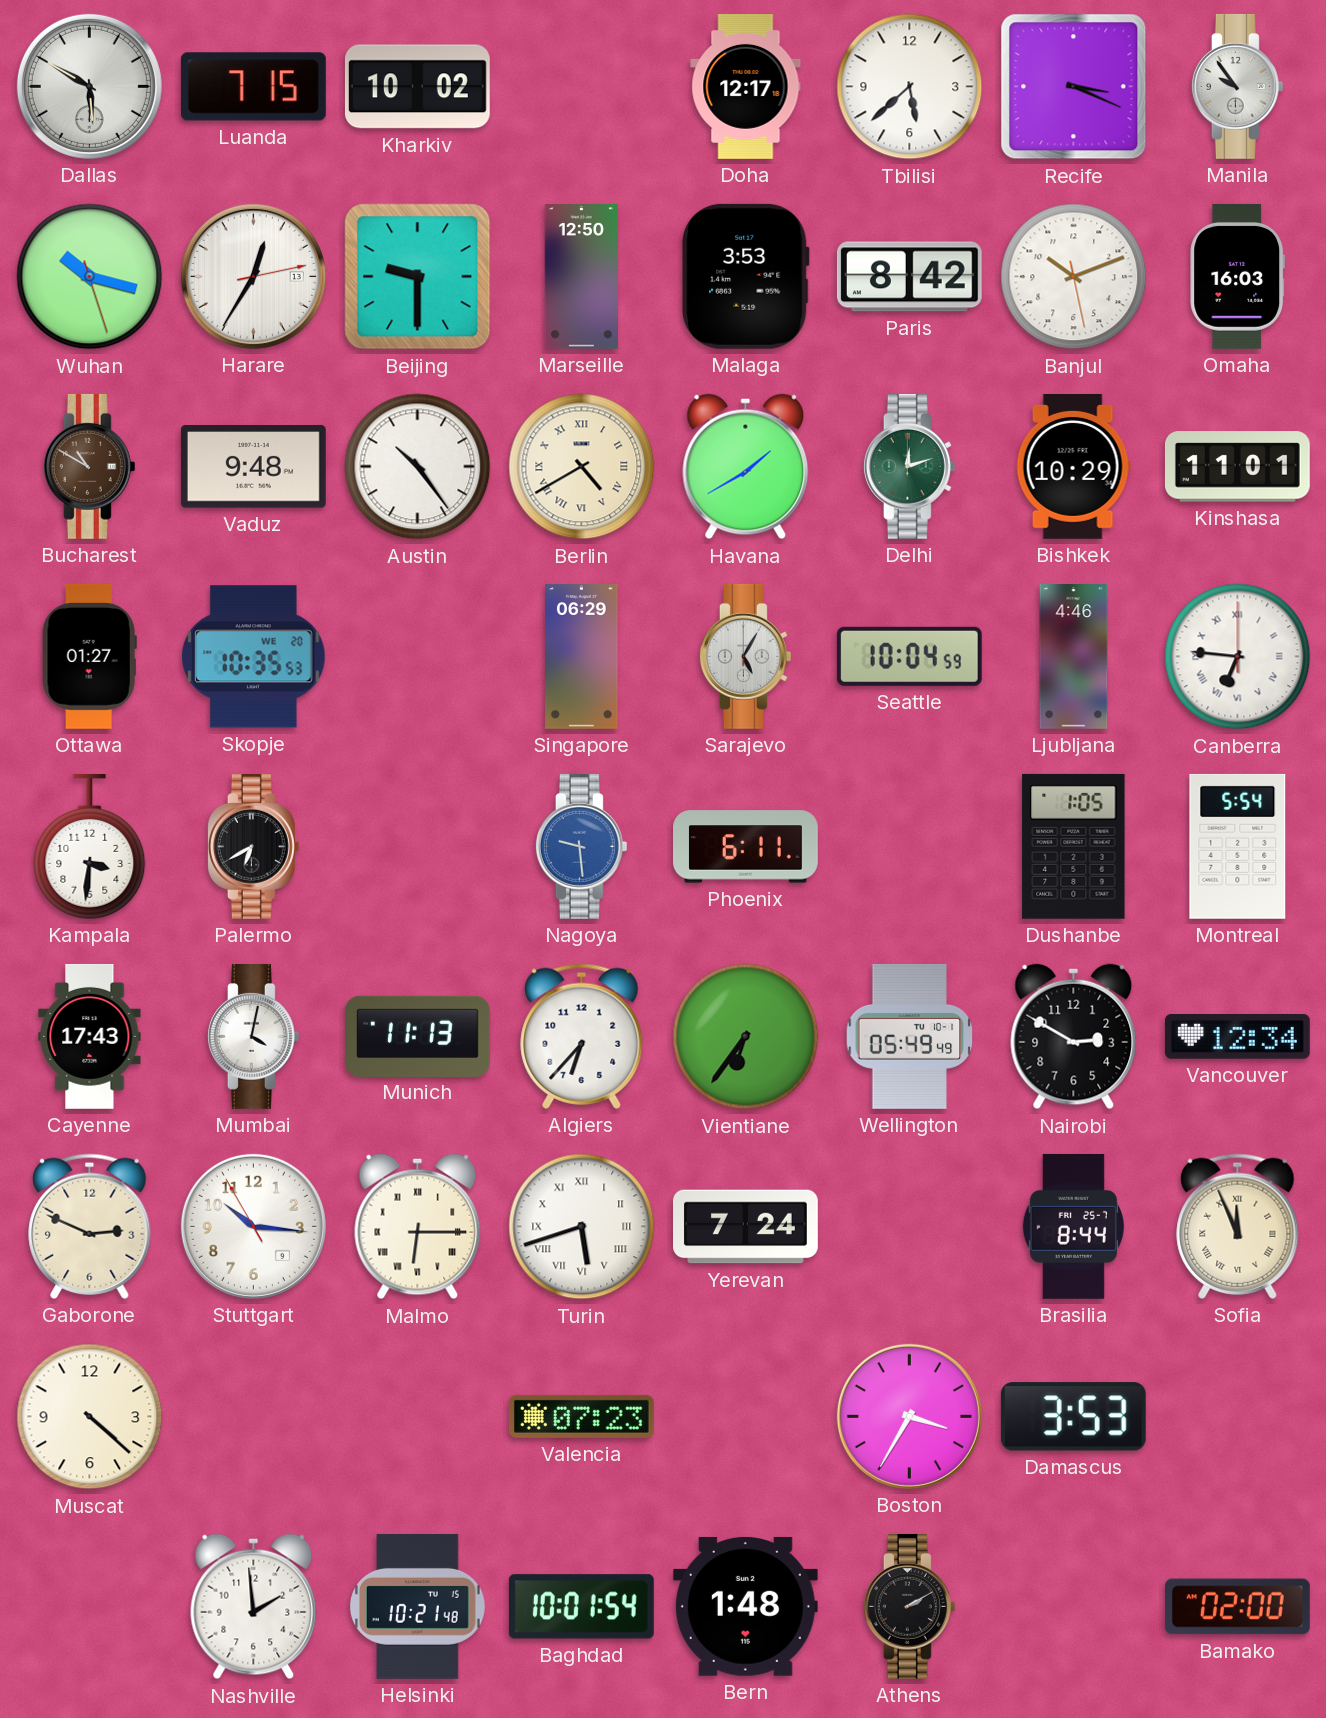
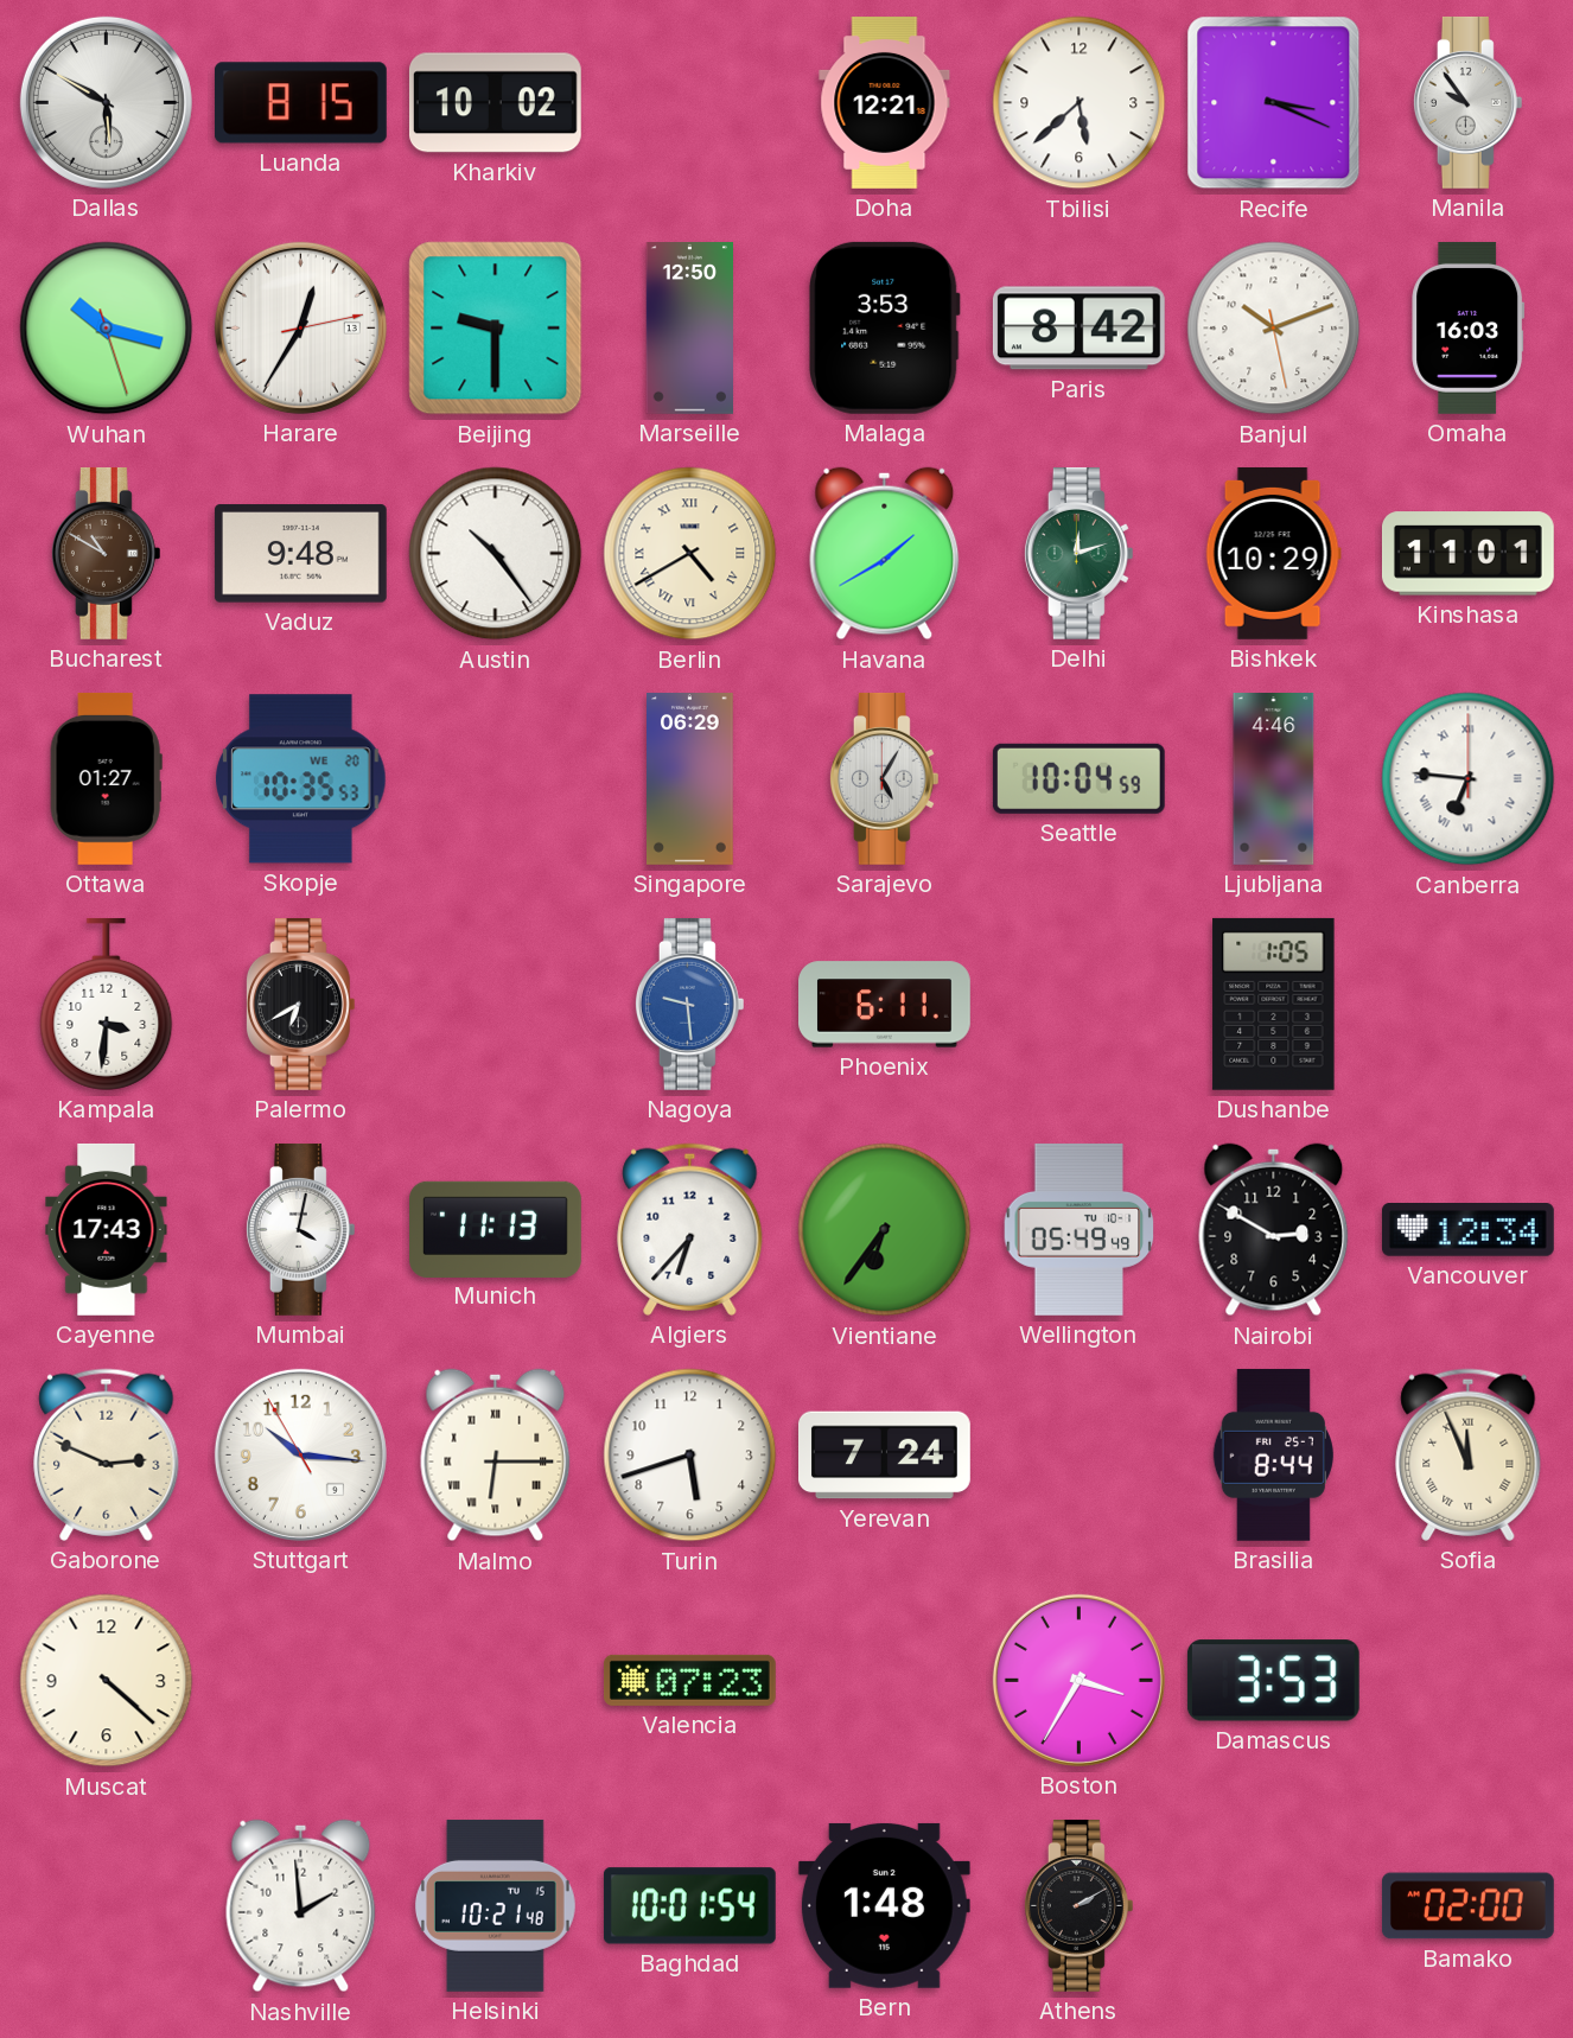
Luanda: 7:15 -> 8:15 (300, 103)
Doha: 12:17 -> 12:21 (885, 103)
Montreal: 5:54 -> none (1238, 846)
Turin numerals: Roman -> Arabic (690, 1456)
